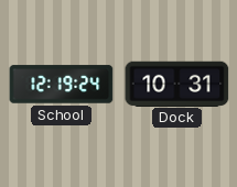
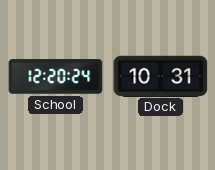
School: 12:19 -> 12:20 (56, 77)
